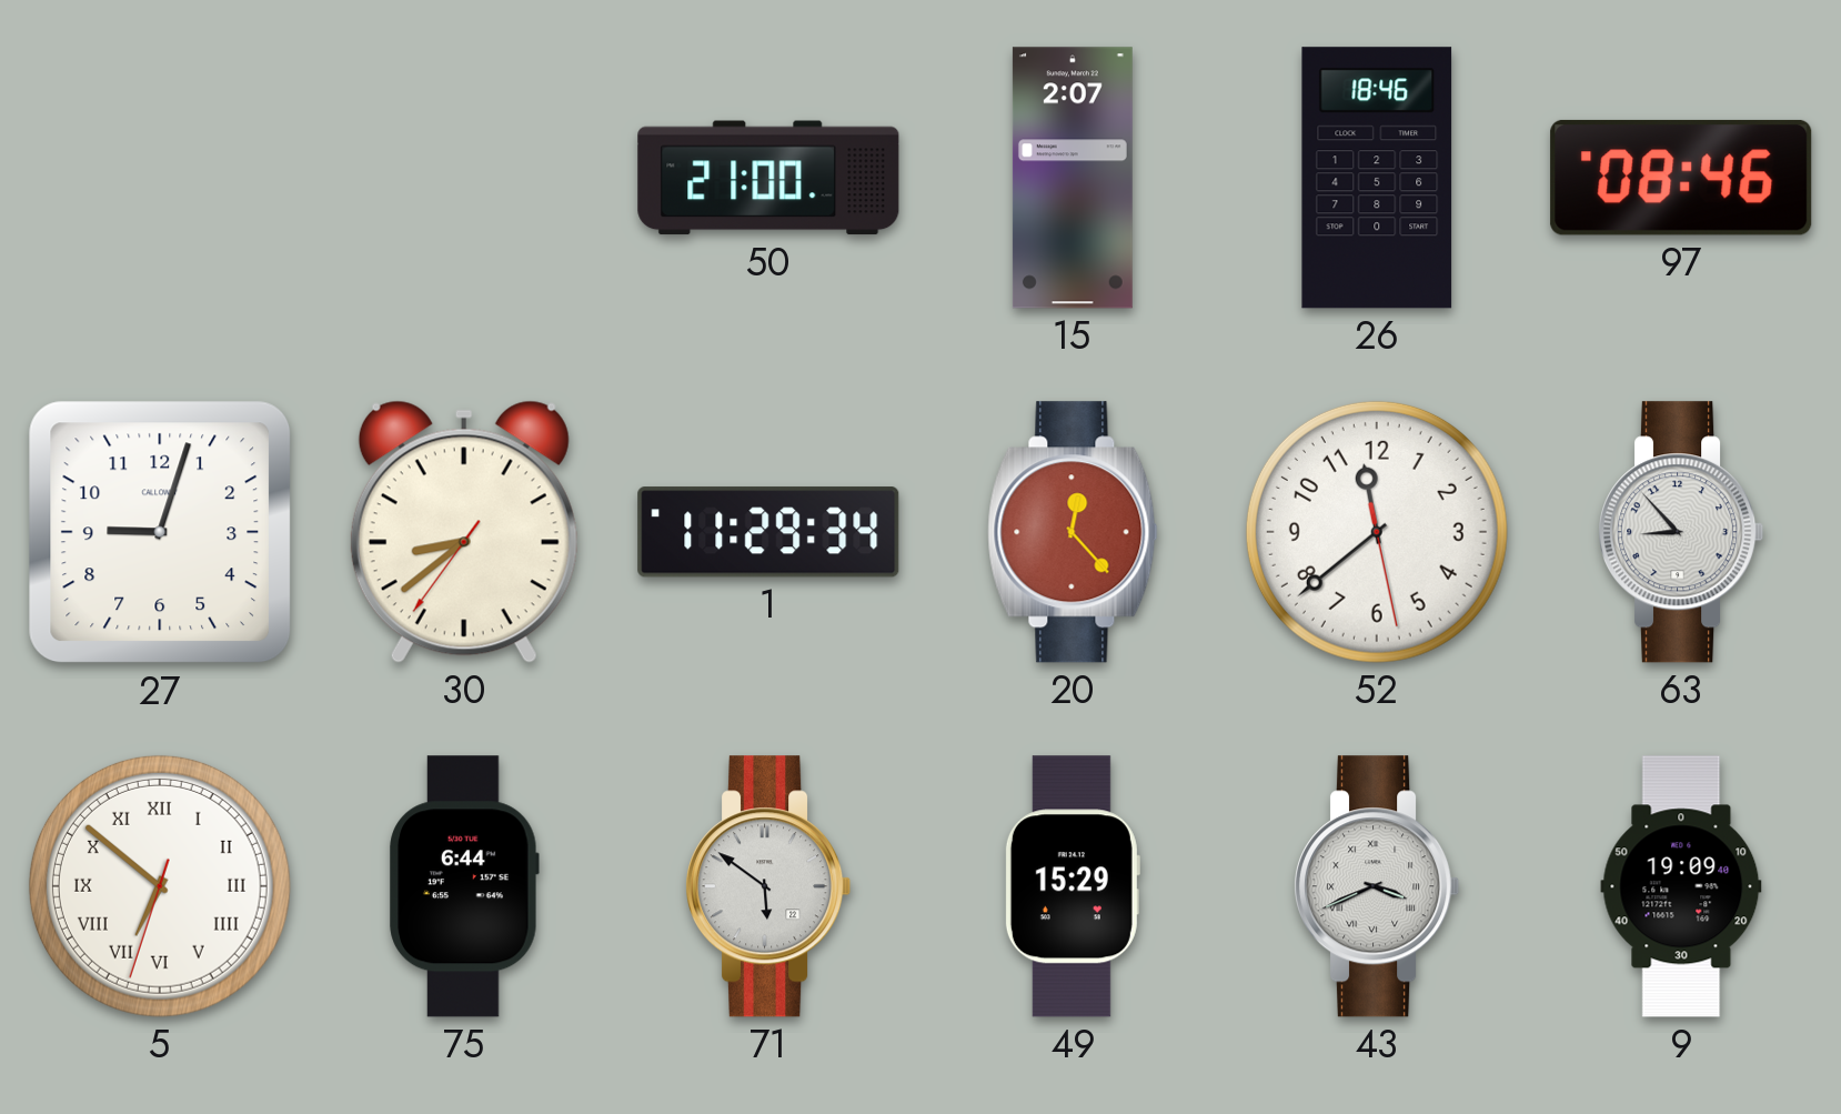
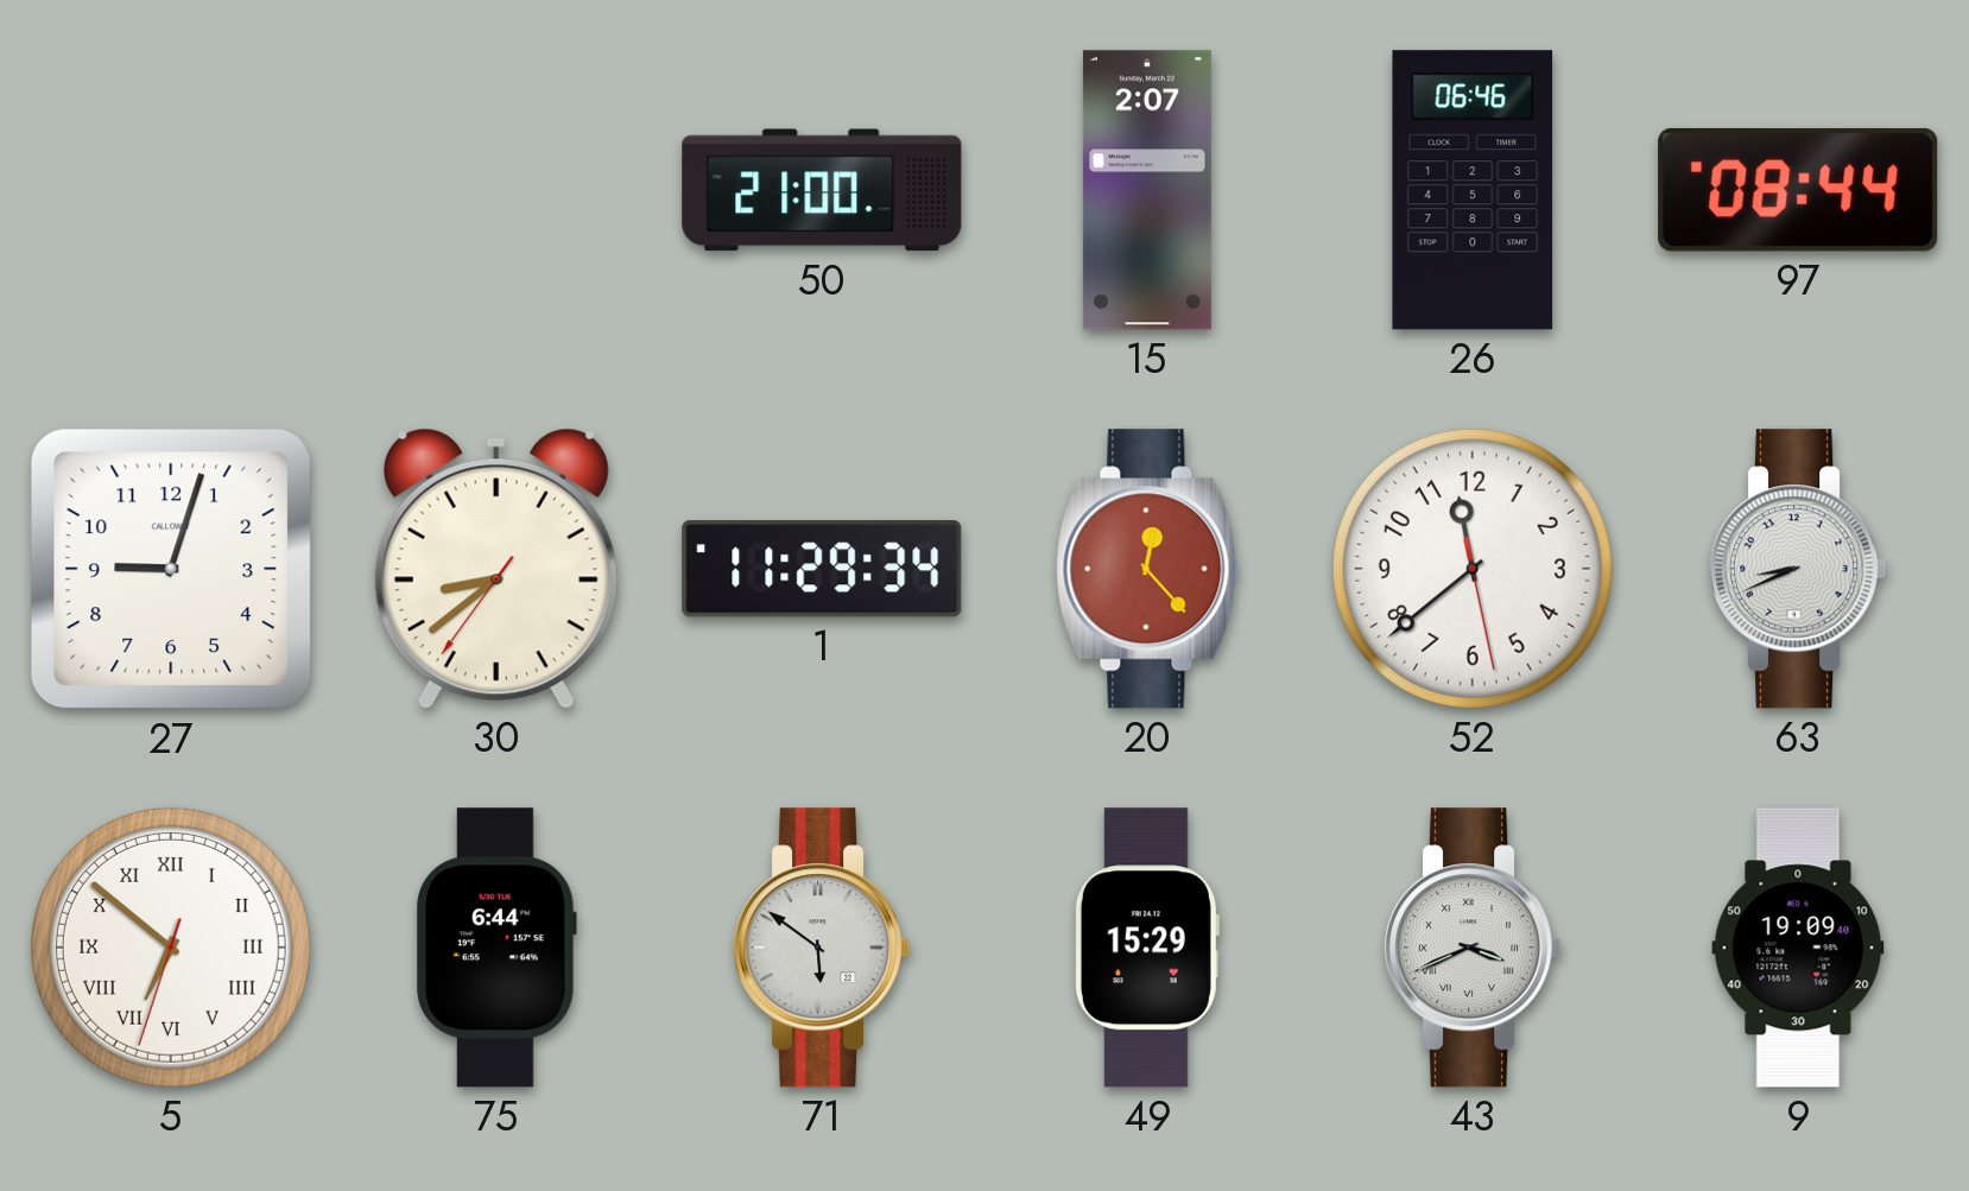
26: 18:46 -> 06:46 (1473, 190)
97: 08:46 -> 08:44 (1798, 190)
63: 8:53 -> 8:41 (1798, 569)
